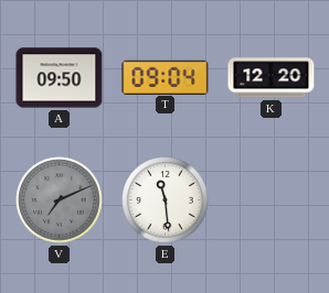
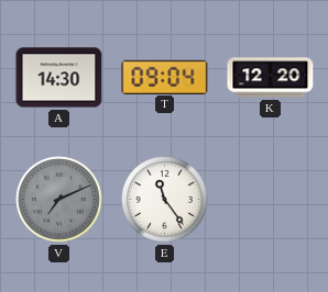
A: 09:50 -> 14:30 (59, 78)
E: 11:29 -> 11:24 (165, 200)
